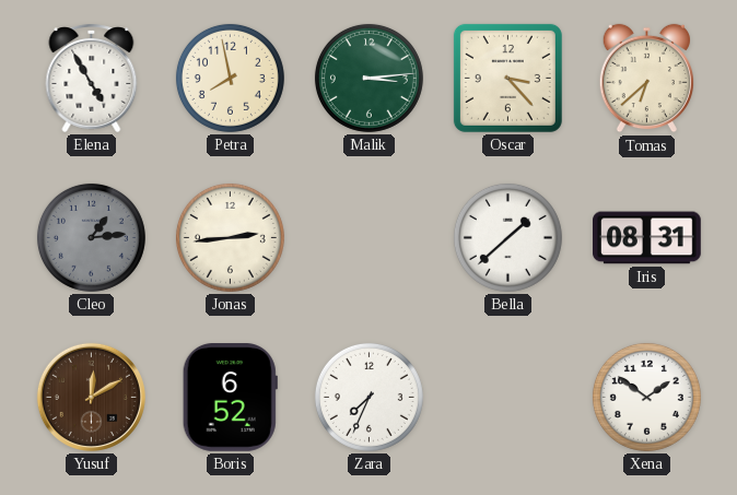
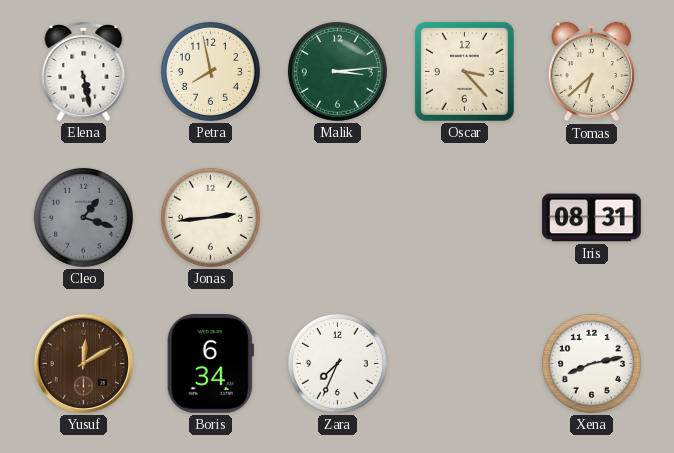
Elena: 4:55 -> 5:28 (84, 72)
Cleo: 1:14 -> 1:18 (83, 217)
Bella: 1:38 -> none (507, 237)
Boris: 6:52 -> 6:34 (210, 364)
Xena: 1:51 -> 8:13 (591, 363)
